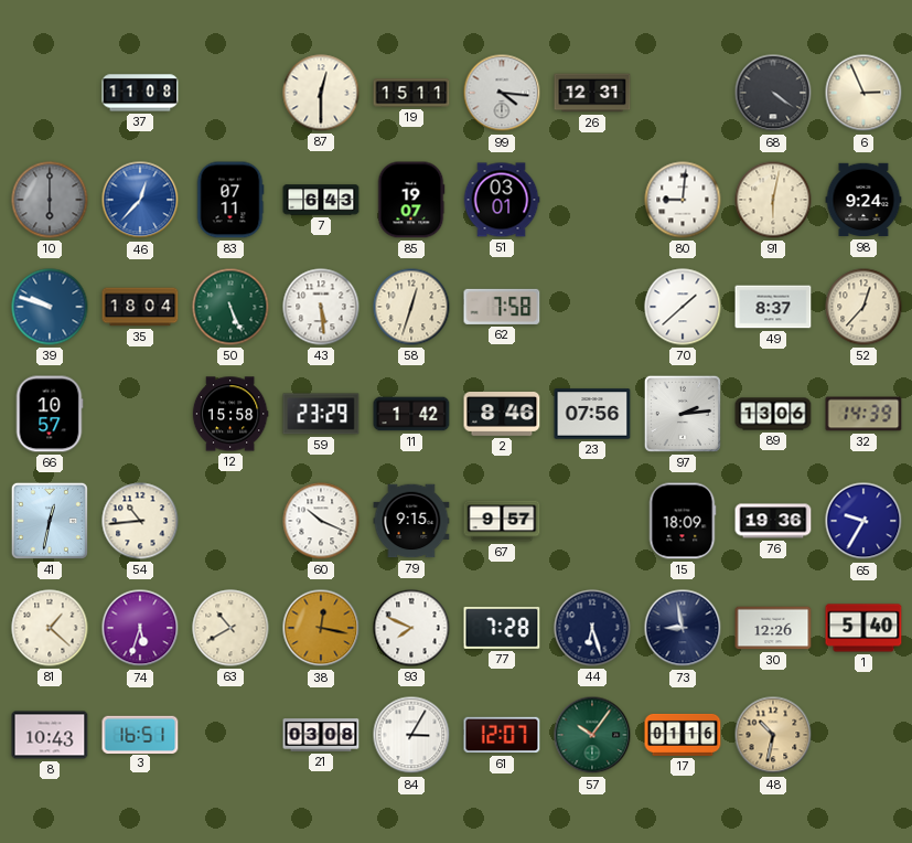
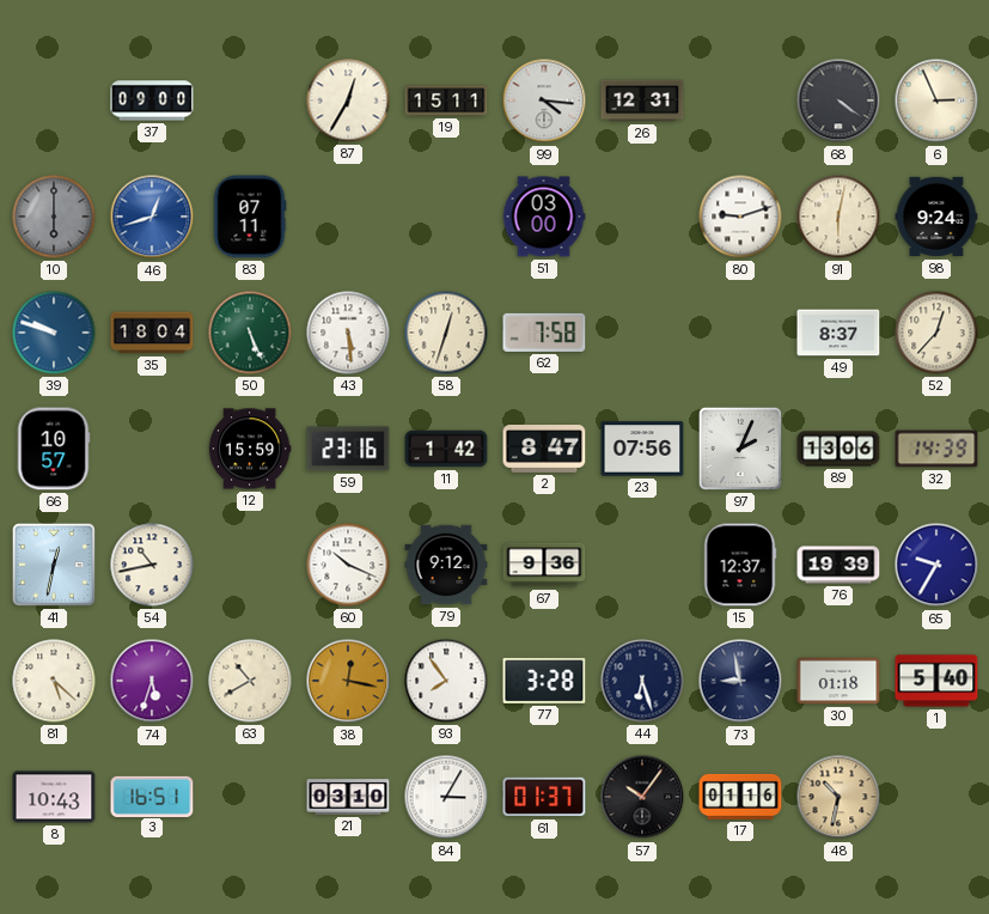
37: 11:08 -> 09:00 (152, 100)
87: 12:30 -> 12:35 (348, 100)
46: 12:37 -> 12:42 (152, 217)
7: 6:43 -> none (321, 200)
85: 19:07 -> none (411, 200)
51: 03:01 -> 03:00 (544, 217)
80: 9:01 -> 9:12 (740, 217)
70: 1:38 -> none (683, 307)
12: 15:58 -> 15:59 (250, 449)
59: 23:29 -> 23:16 (348, 449)
2: 8:46 -> 8:47 (544, 450)
97: 2:14 -> 2:04 (740, 449)
54: 10:44 -> 10:43 (152, 565)
79: 9:15 -> 9:12 (446, 565)
67: 9:57 -> 9:36 (544, 565)
15: 18:09 -> 12:37 (740, 565)
76: 19:36 -> 19:39 (838, 565)
81: 1:22 -> 5:22 (54, 681)
93: 7:49 -> 7:54 (446, 681)
77: 7:28 -> 3:28 (544, 681)
30: 12:26 -> 01:18 (838, 681)
21: 03:08 -> 03:10 (348, 797)
61: 12:07 -> 01:37 (544, 797)
57 dial: green -> black (642, 797)
